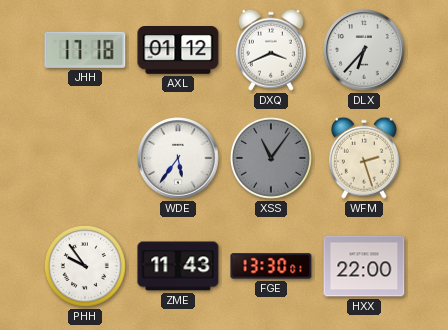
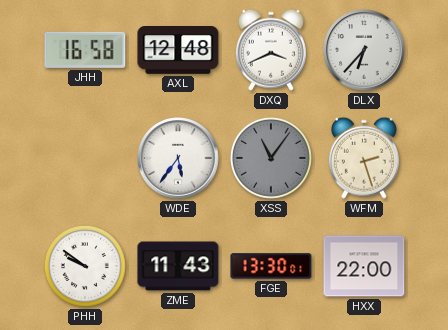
JHH: 17:18 -> 16:58 (85, 50)
AXL: 01:12 -> 12:48 (178, 51)
PHH: 9:54 -> 9:51 (85, 266)
